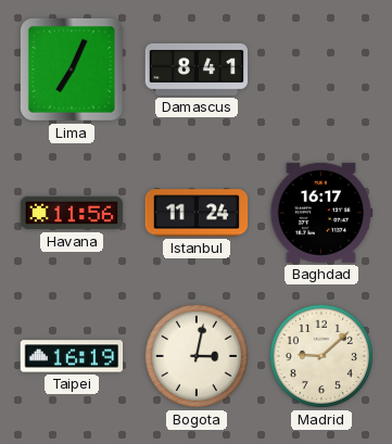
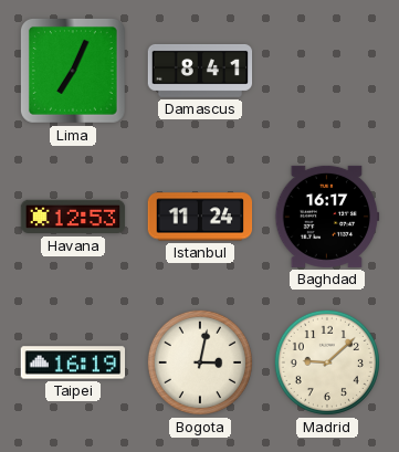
Havana: 11:56 -> 12:53 (73, 217)
